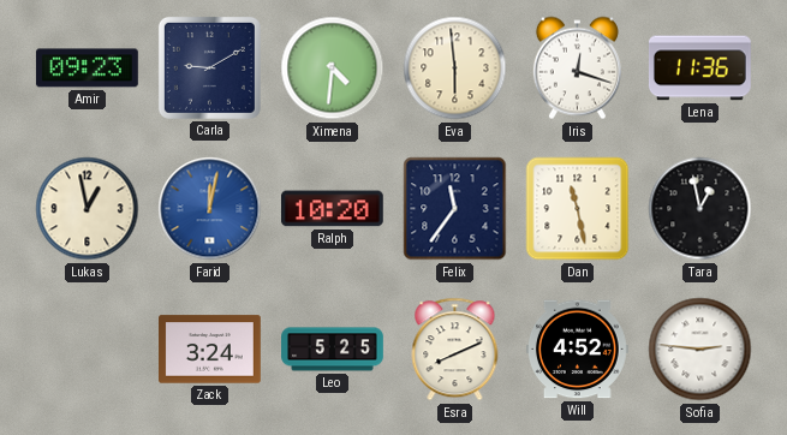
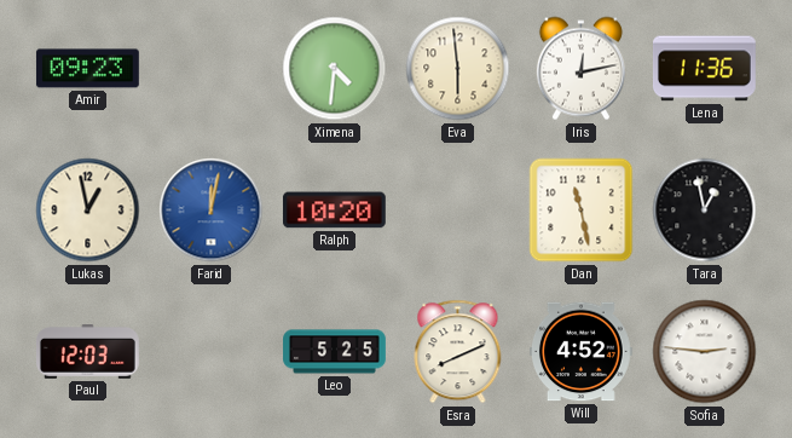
Carla: 9:10 -> none (209, 67)
Iris: 12:18 -> 12:13 (580, 69)
Felix: 11:36 -> none (455, 209)
Paul: none -> 12:03 (87, 352)
Zack: 3:24 -> none (210, 350)
